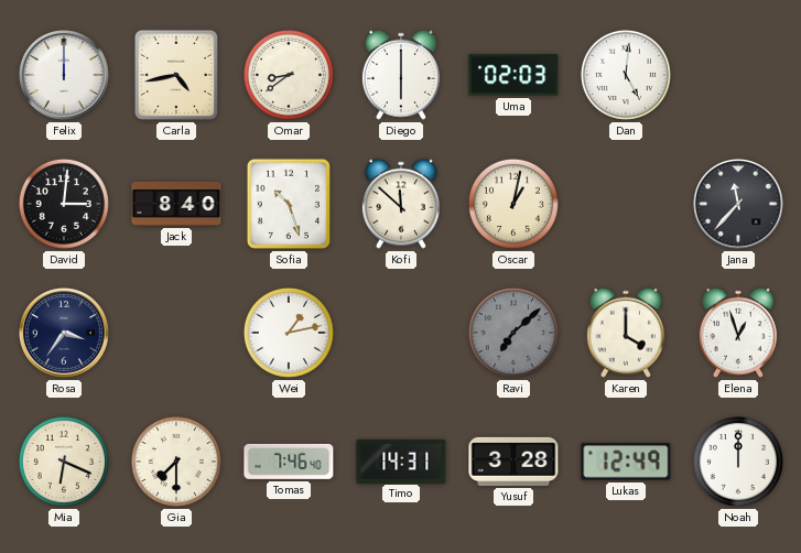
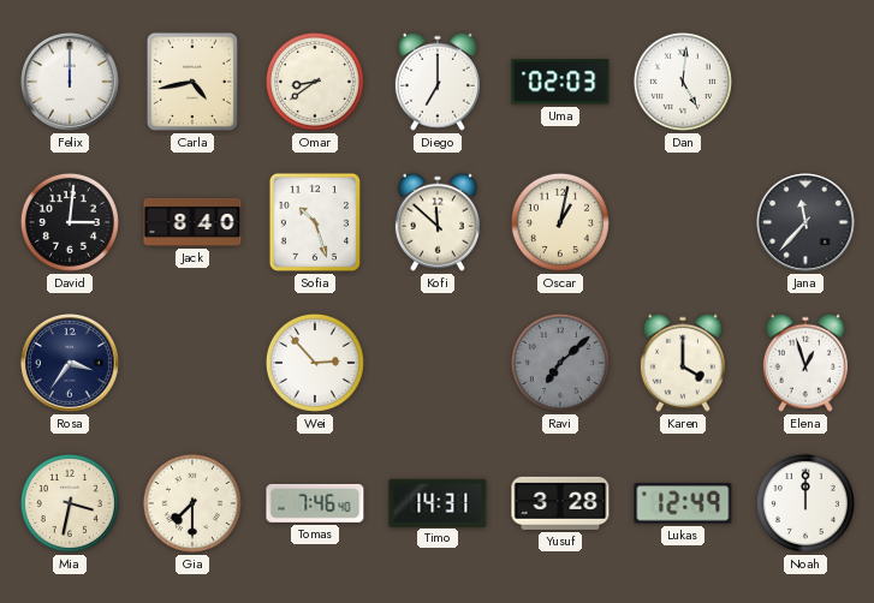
Diego: 6:00 -> 7:00 (438, 82)
Wei: 1:13 -> 2:53 (315, 363)
Mia: 6:19 -> 3:32 (70, 503)
